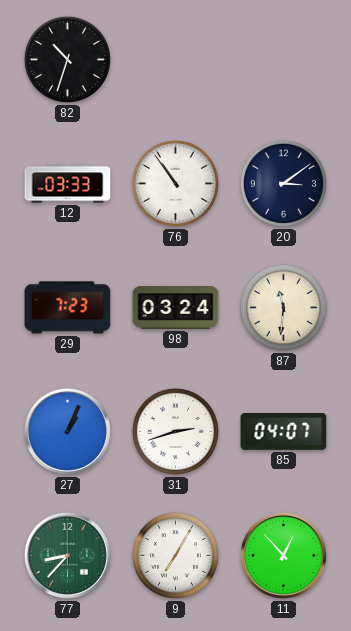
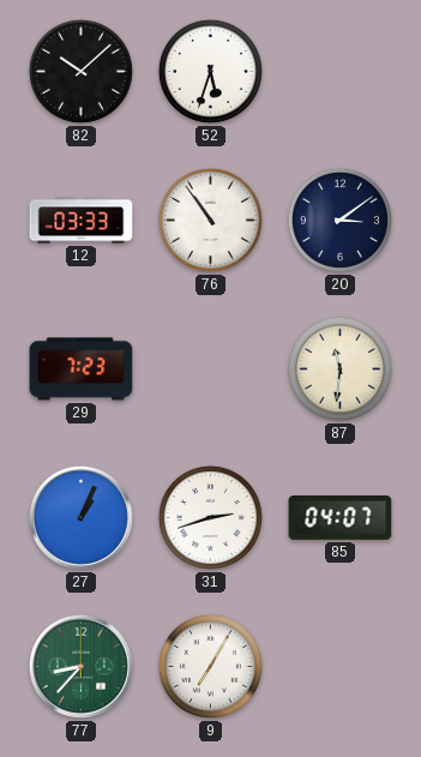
82: 10:33 -> 10:08 (80, 71)
52: none -> 5:33 (210, 71)
98: 03:24 -> none (176, 308)
11: 12:53 -> none (283, 555)
